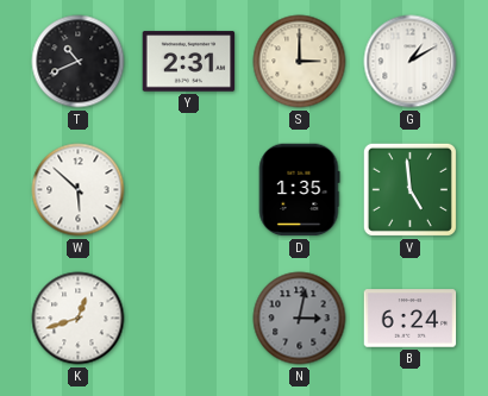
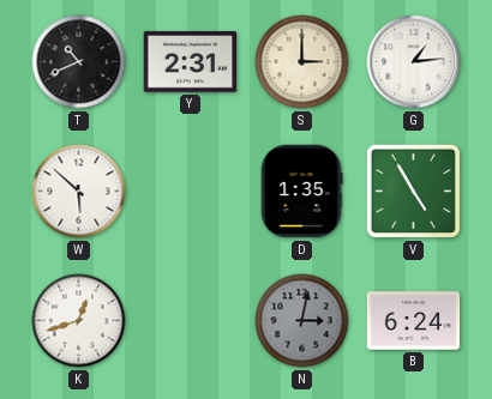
G: 1:10 -> 1:14 (414, 62)
V: 4:59 -> 4:55 (413, 191)
